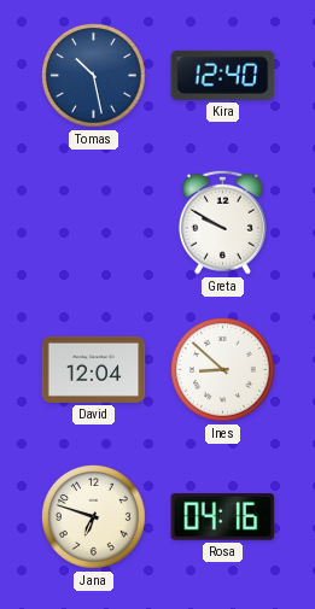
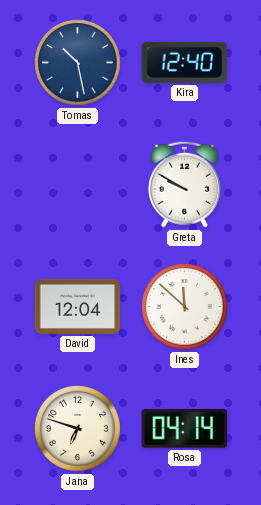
Ines: 8:52 -> 11:52 (185, 307)
Rosa: 04:16 -> 04:14 (185, 429)
